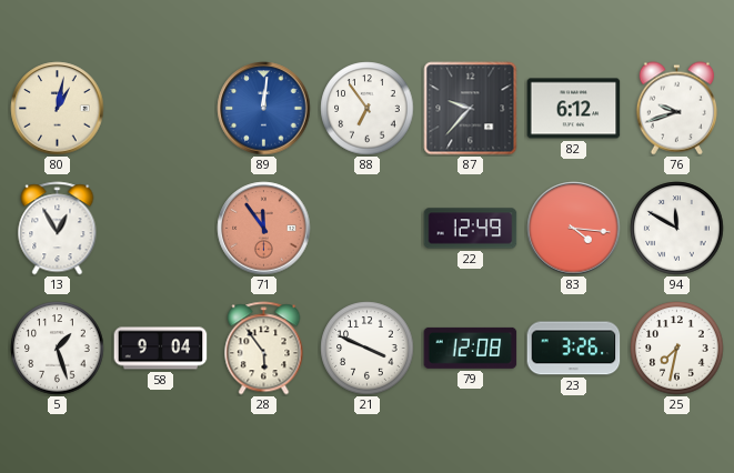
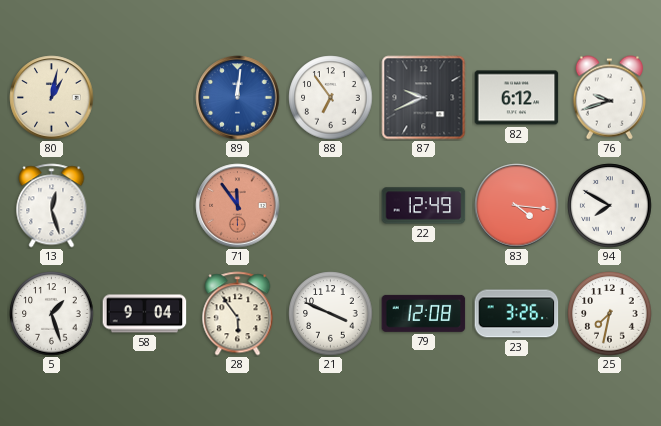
87: 9:37 -> 9:41 (424, 98)
13: 12:55 -> 12:27 (52, 206)
94: 11:50 -> 7:50 (610, 206)
